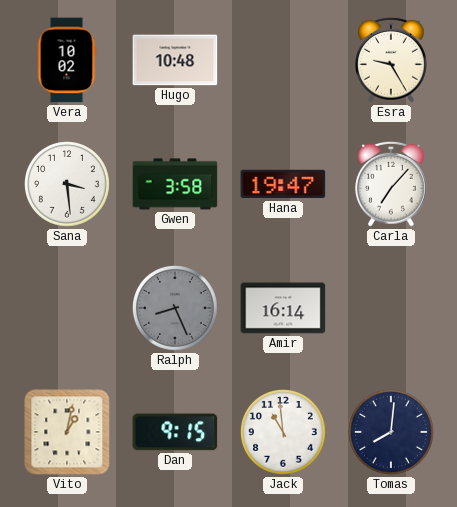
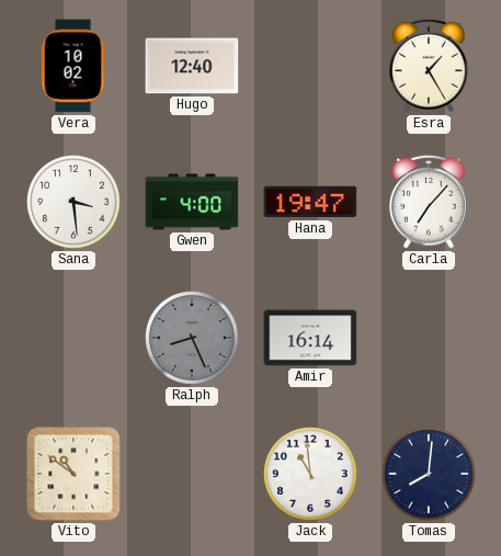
Hugo: 10:48 -> 12:40 (192, 66)
Esra: 9:25 -> 1:25 (430, 66)
Gwen: 3:58 -> 4:00 (192, 202)
Vito: 1:02 -> 10:51 (73, 474)
Dan: 9:15 -> none (175, 432)
